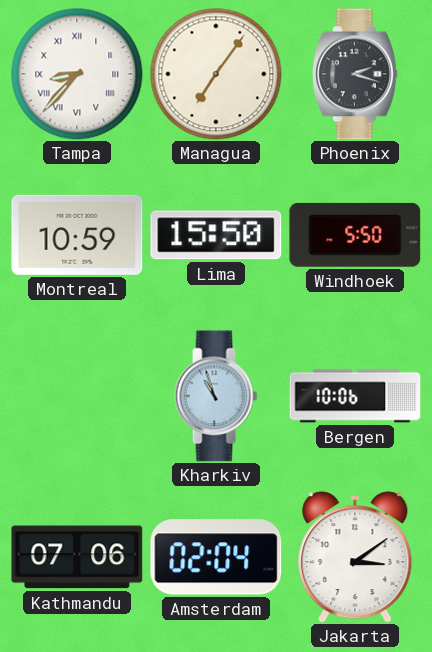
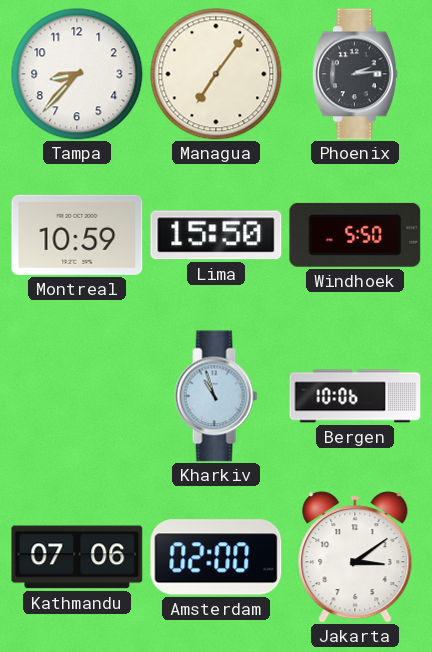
Tampa numerals: Roman -> Arabic (77, 74)
Phoenix: 2:18 -> 2:14 (355, 74)
Amsterdam: 02:04 -> 02:00 (216, 557)
